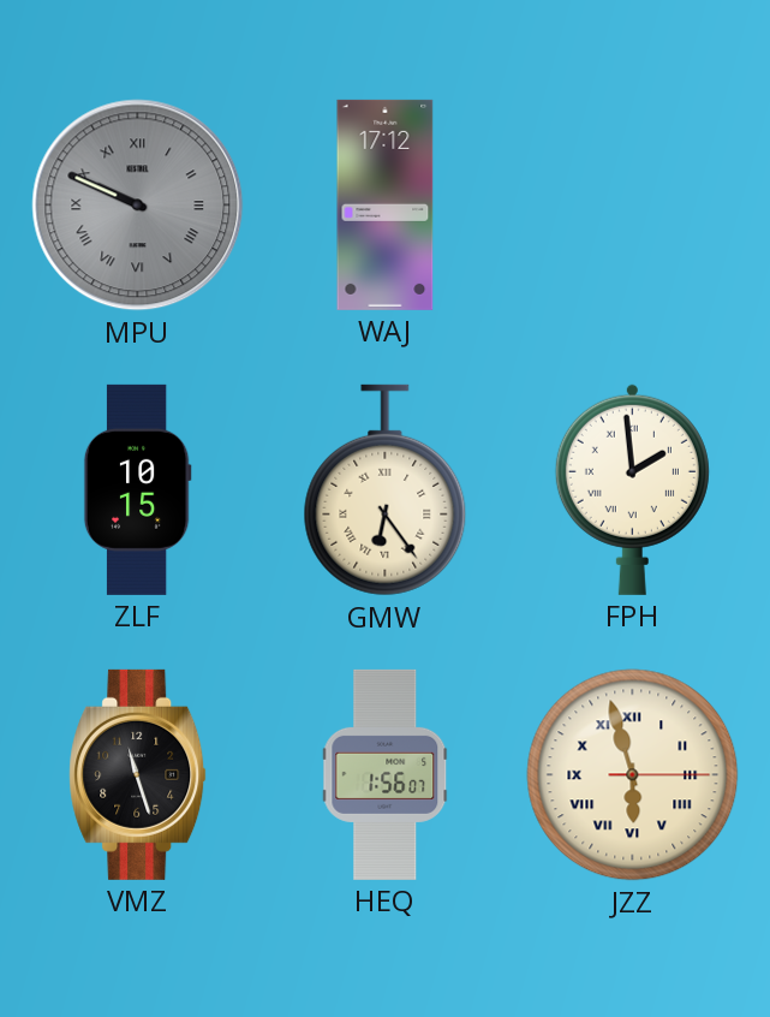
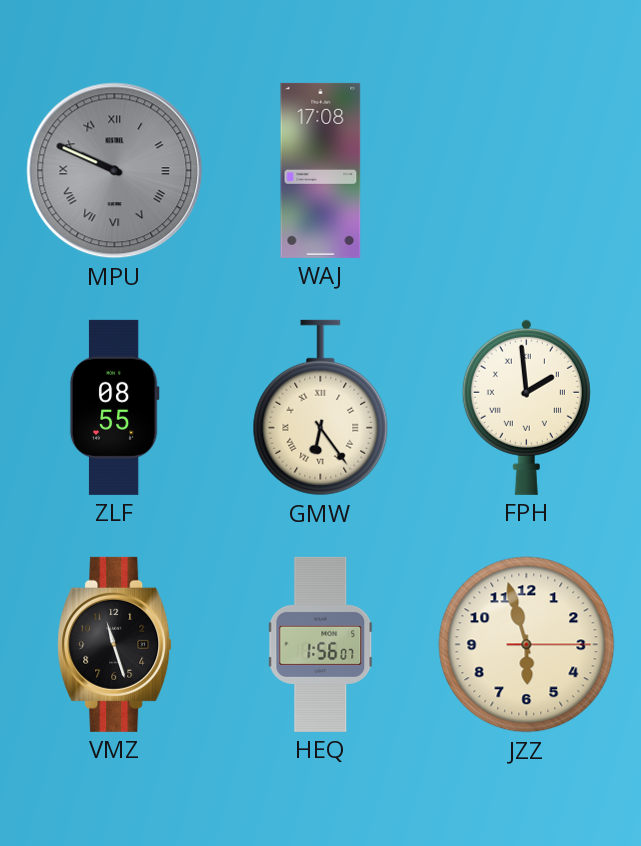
WAJ: 17:12 -> 17:08 (321, 170)
ZLF: 10:15 -> 08:55 (114, 407)
JZZ numerals: Roman -> Arabic (527, 645)
